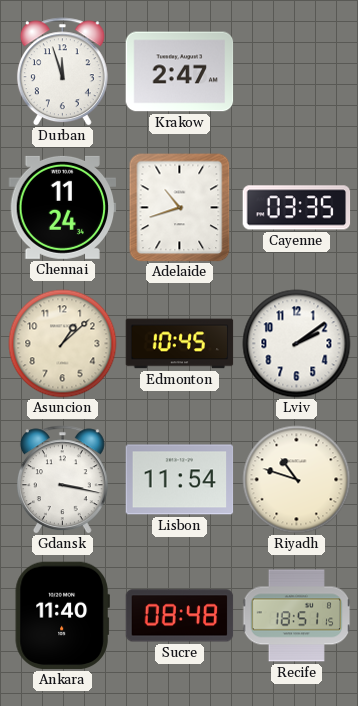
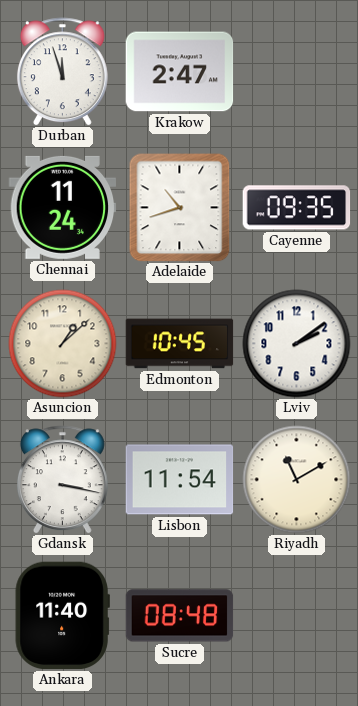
Cayenne: 03:35 -> 09:35 (297, 208)
Riyadh: 10:48 -> 11:10 (297, 480)
Recife: 18:51 -> none (296, 616)
